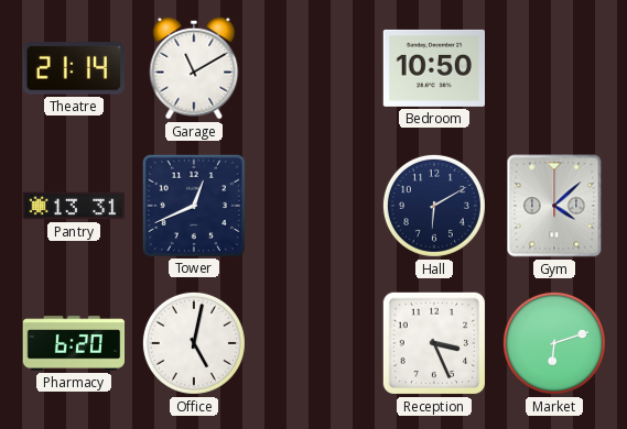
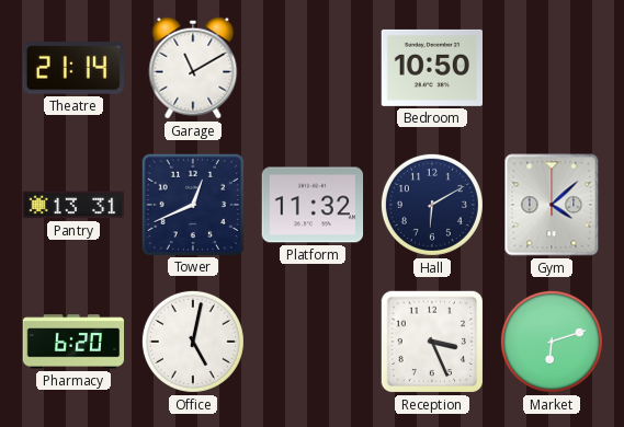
Platform: none -> 11:32 (313, 205)
